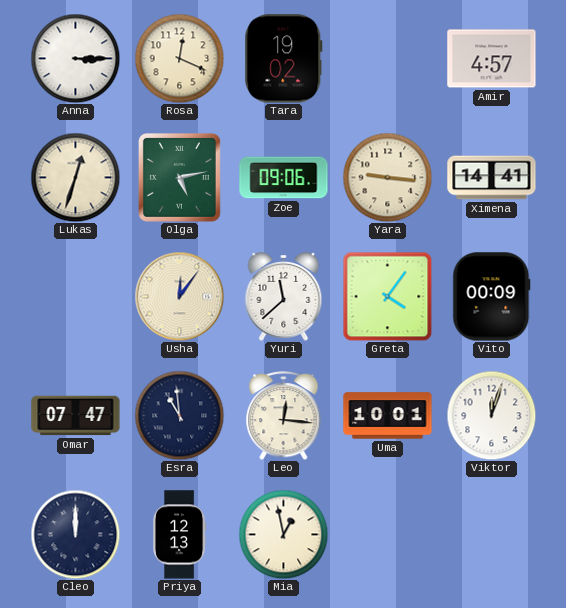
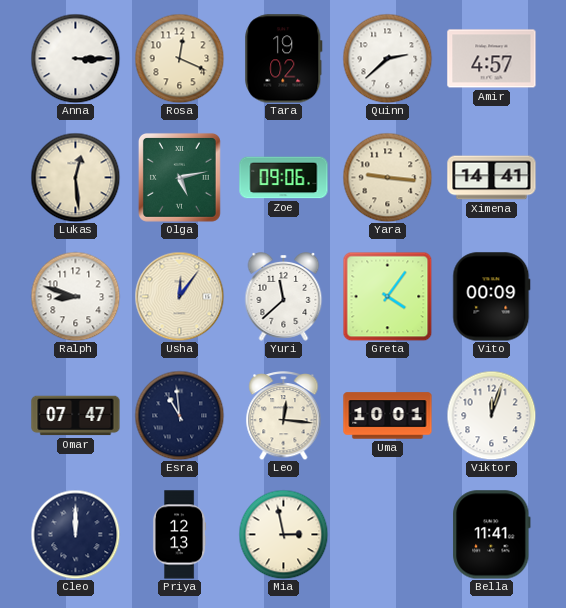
Quinn: none -> 2:38 (387, 58)
Lukas: 12:33 -> 12:29 (75, 177)
Ralph: none -> 8:48 (75, 296)
Mia: 12:58 -> 2:58 (283, 534)
Bella: none -> 11:41 (492, 535)
